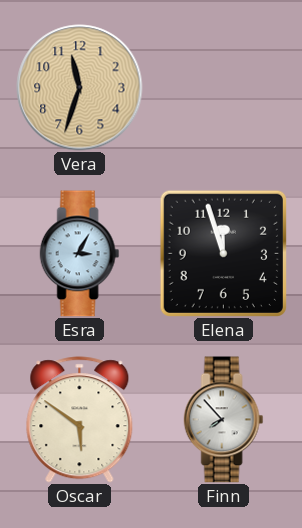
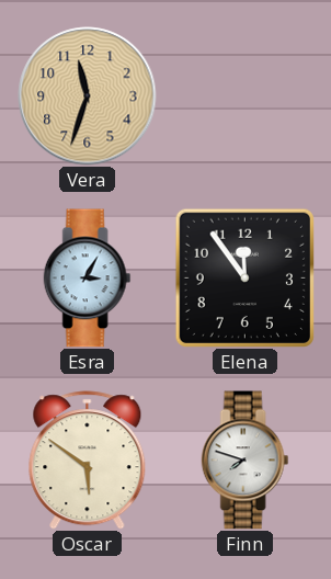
Elena: 11:57 -> 11:54 (244, 277)
Finn: 7:53 -> 7:48 (246, 461)
